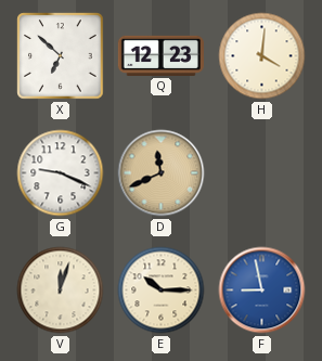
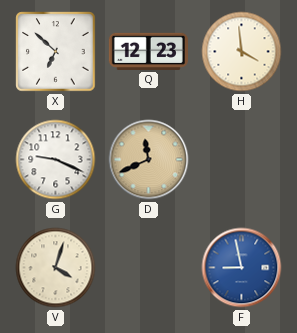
H: 4:01 -> 3:59 (242, 52)
V: 12:03 -> 4:03 (56, 268)
E: 10:15 -> none (162, 291)
